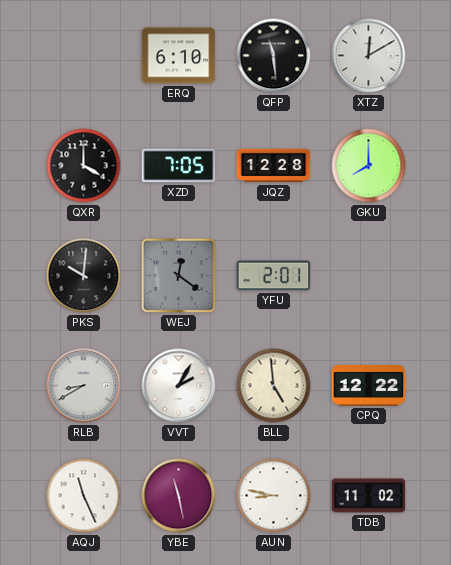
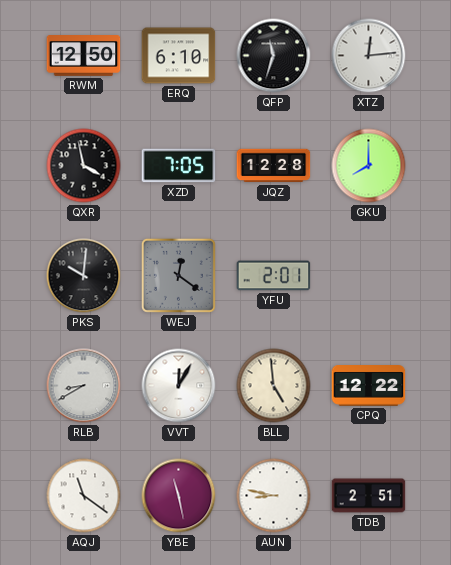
RWM: none -> 12:50 (84, 56)
QFP: 11:29 -> 11:33 (274, 56)
XTZ: 12:10 -> 12:14 (369, 56)
QXR: 4:00 -> 3:58 (84, 166)
VVT: 2:05 -> 12:05 (179, 386)
AQJ: 11:26 -> 11:21 (84, 496)
TDB: 11:02 -> 2:51 (369, 496)
